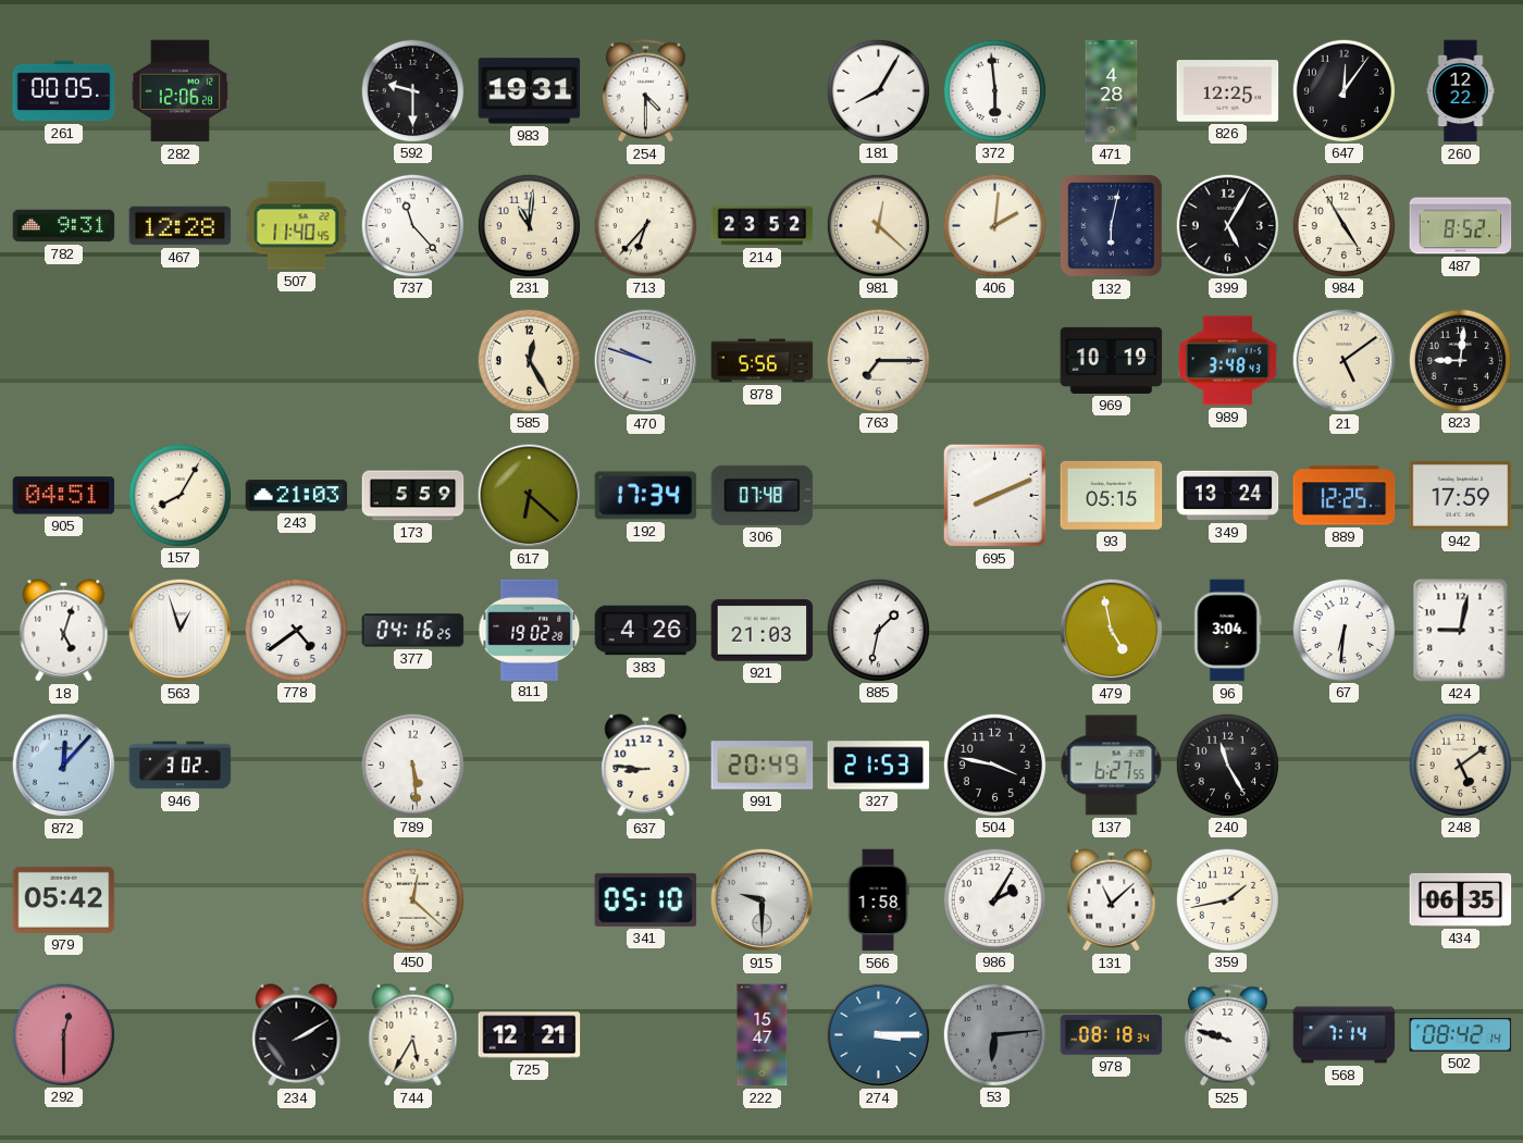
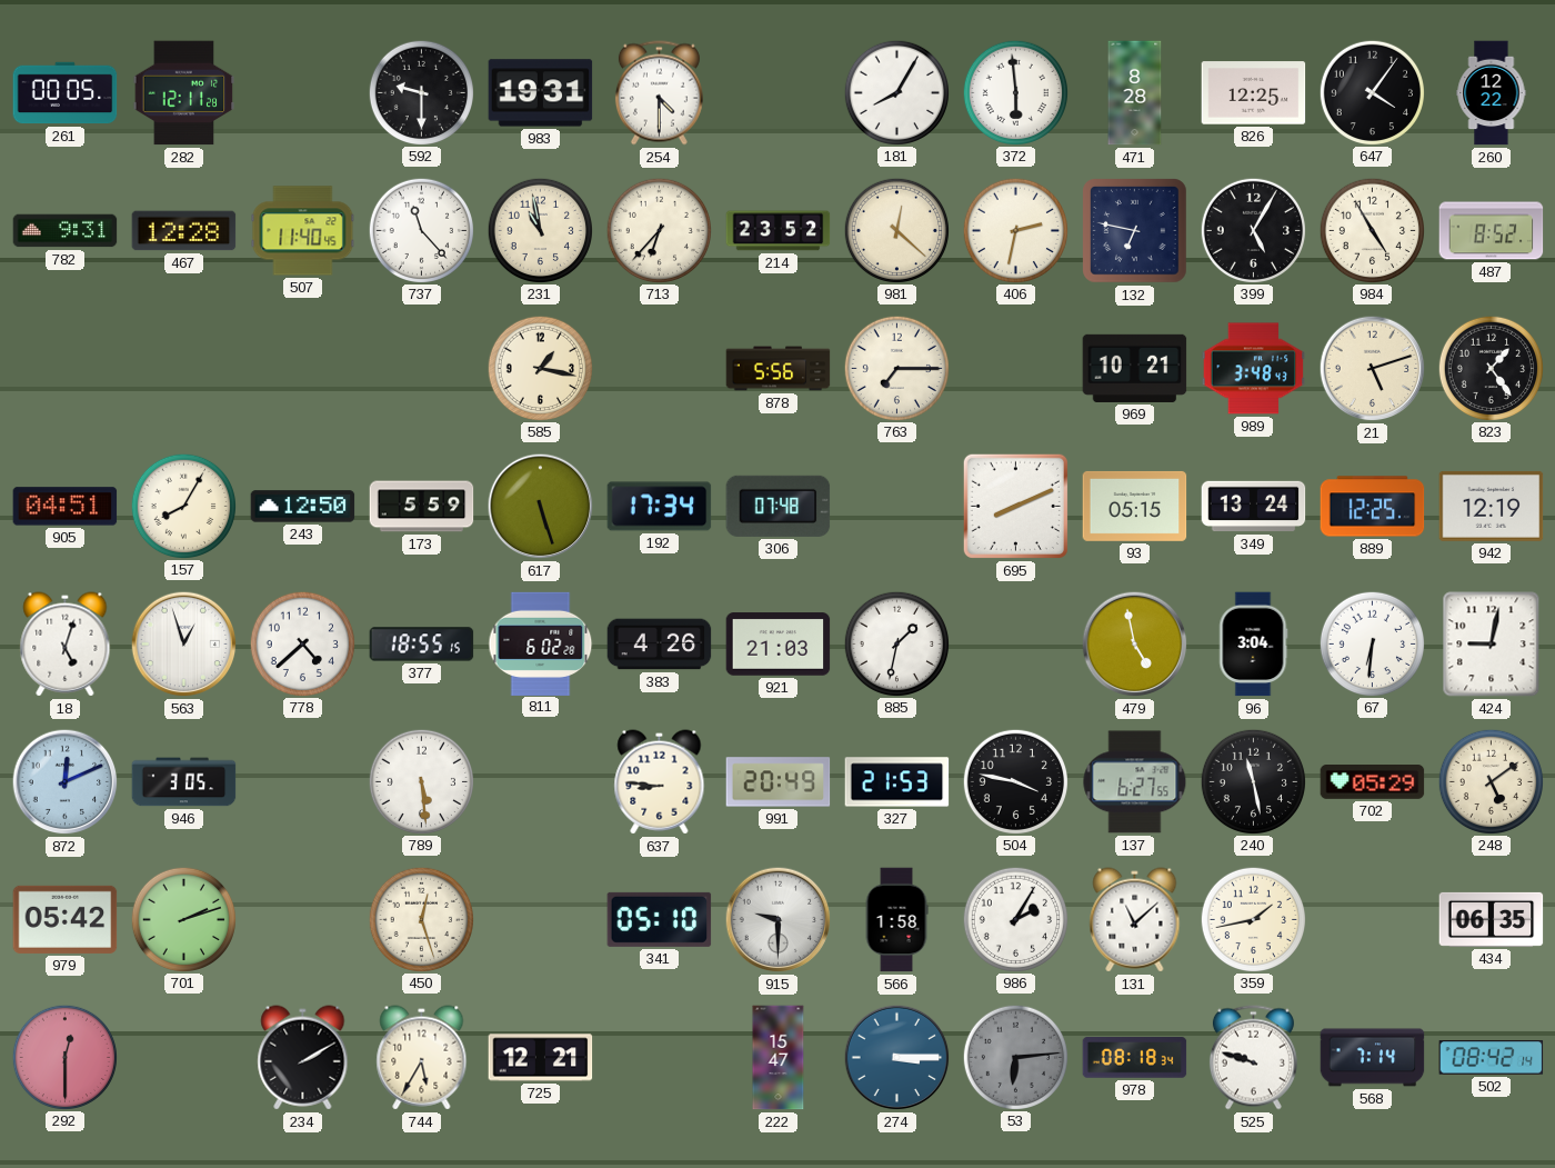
282: 12:06 -> 12:11 (184, 93)
471: 4:28 -> 8:28 (1135, 93)
647: 12:06 -> 4:06 (1372, 92)
231: 11:01 -> 10:58 (540, 230)
406: 2:01 -> 2:32 (1015, 230)
132: 6:02 -> 6:47 (1135, 231)
585: 12:25 -> 1:17 (540, 368)
470: 9:48 -> none (646, 361)
969: 10:19 -> 10:21 (1135, 368)
21: 5:09 -> 5:12 (1373, 369)
823: 9:01 -> 1:24 (1491, 368)
243: 21:03 -> 12:50 (303, 507)
617: 6:22 -> 5:27 (541, 507)
942: 17:59 -> 12:19 (1492, 506)
778: 4:39 -> 4:38 (302, 643)
377: 04:16 -> 18:55 (422, 645)
811: 19:02 -> 6:02 (541, 643)
872: 12:07 -> 12:11 (66, 782)
946: 3:02 -> 3:05 (184, 782)
240: 11:25 -> 11:28 (1253, 781)
702: none -> 05:29 (1373, 782)
701: none -> 2:12 (183, 919)
450: 12:22 -> 12:27 (421, 919)
